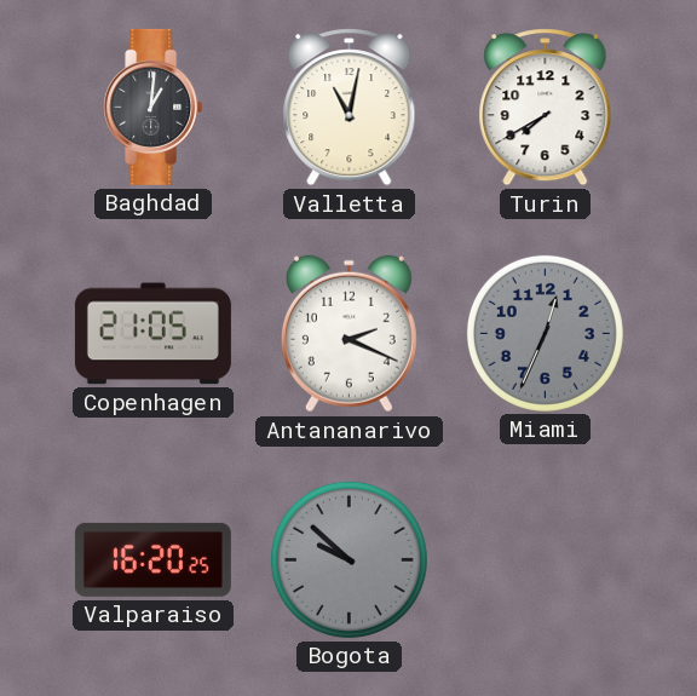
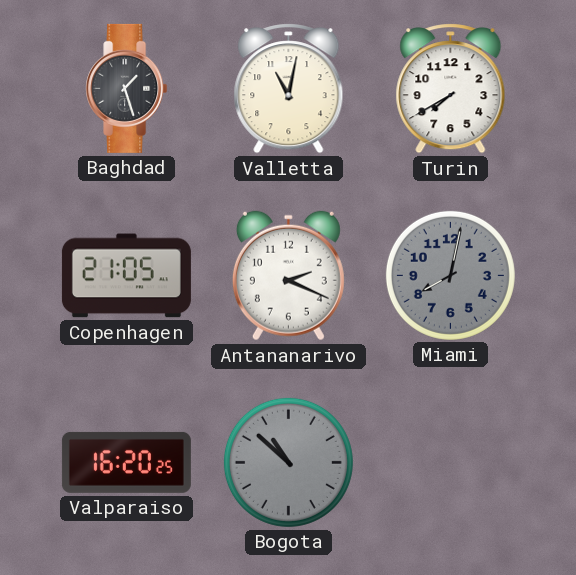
Baghdad: 1:01 -> 1:27 (127, 88)
Miami: 12:34 -> 8:02 (450, 275)
Bogota: 9:52 -> 10:52 (288, 462)
